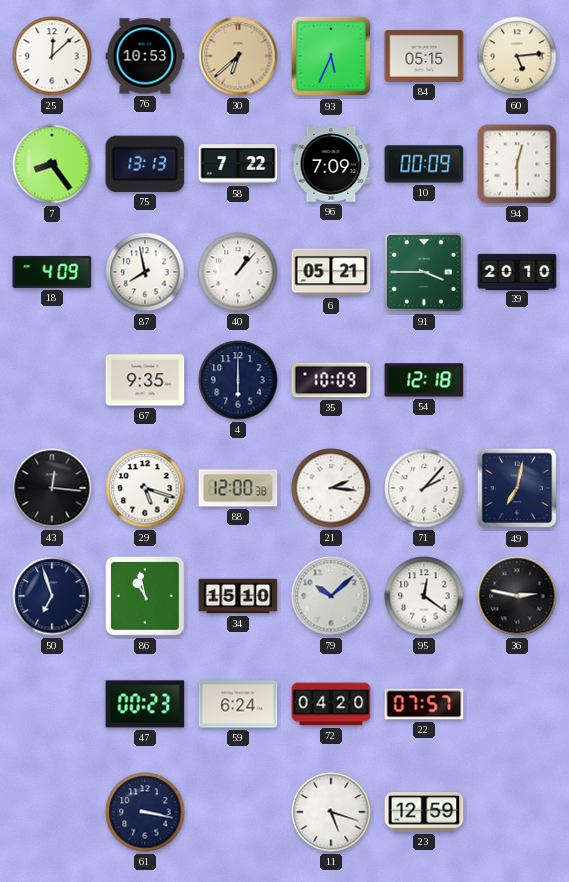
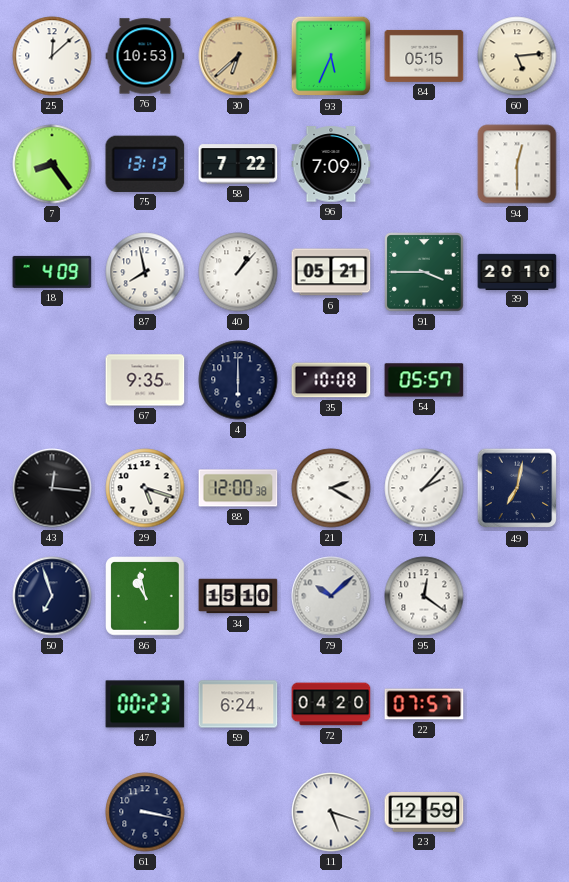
10: 00:09 -> none (424, 164)
35: 10:09 -> 10:08 (331, 380)
54: 12:18 -> 05:57 (424, 380)
21: 2:16 -> 2:20 (331, 488)
36: 2:47 -> none (517, 596)
